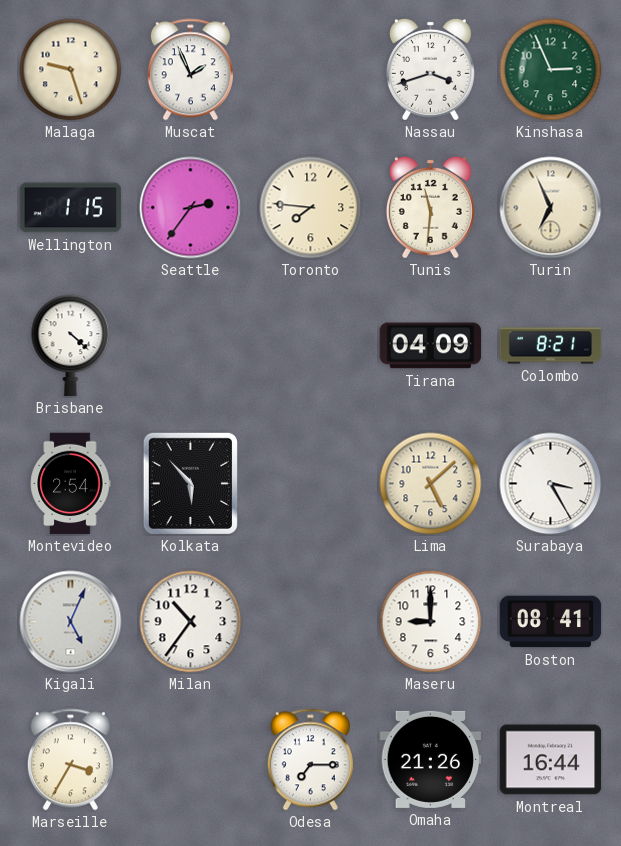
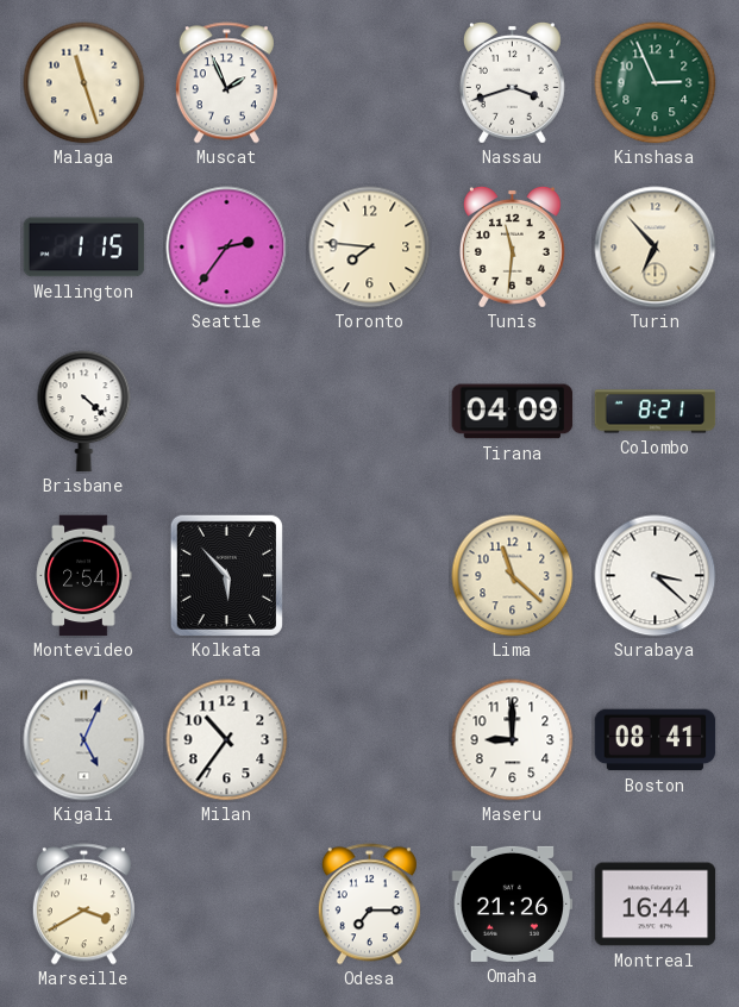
Malaga: 9:27 -> 11:27 (84, 83)
Turin: 6:56 -> 6:53 (656, 248)
Lima: 5:08 -> 11:22 (513, 576)
Surabaya: 3:25 -> 3:22 (656, 576)
Marseille: 3:35 -> 3:40 (83, 905)
